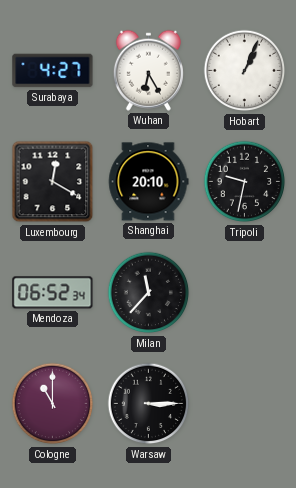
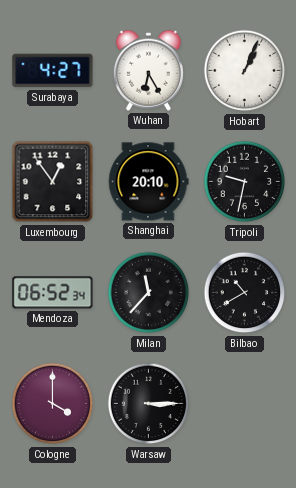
Luxembourg: 12:20 -> 12:54 (53, 182)
Bilbao: none -> 10:40 (245, 293)
Cologne: 11:00 -> 4:00 (53, 404)
